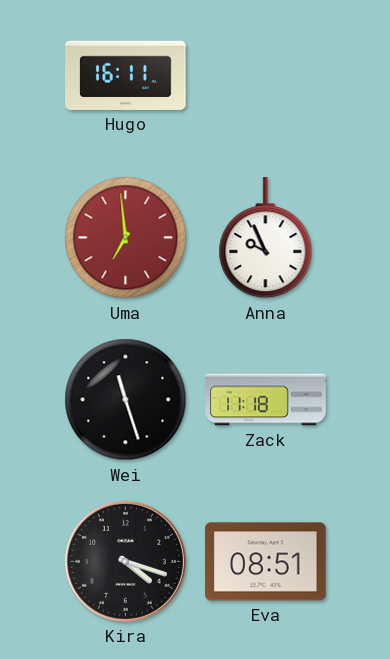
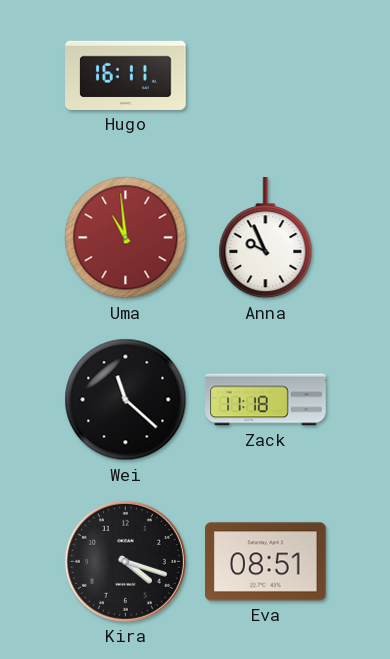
Uma: 6:59 -> 10:59 (126, 238)
Wei: 11:27 -> 11:22 (126, 400)
